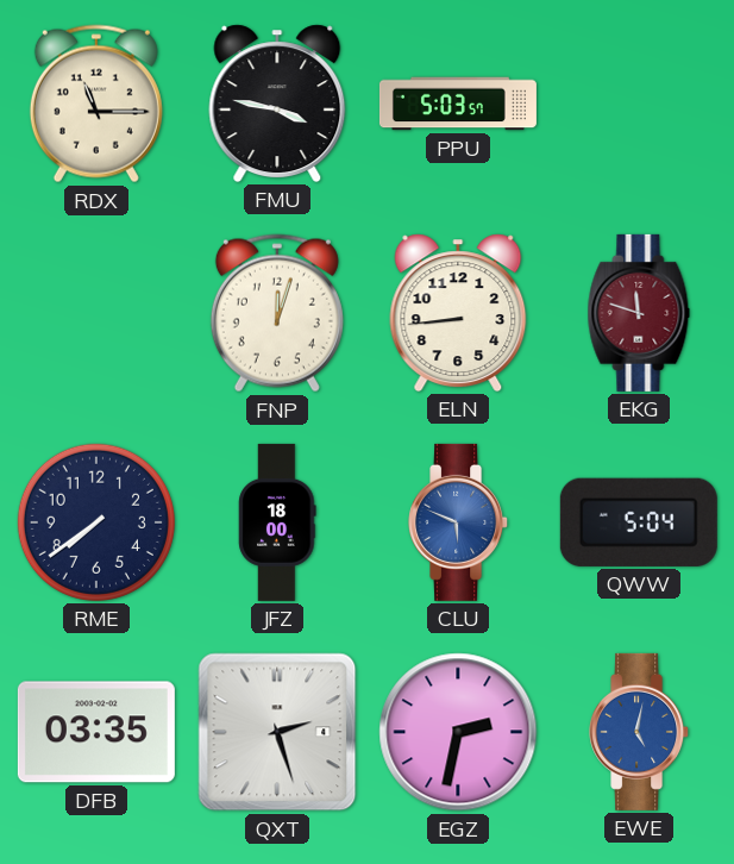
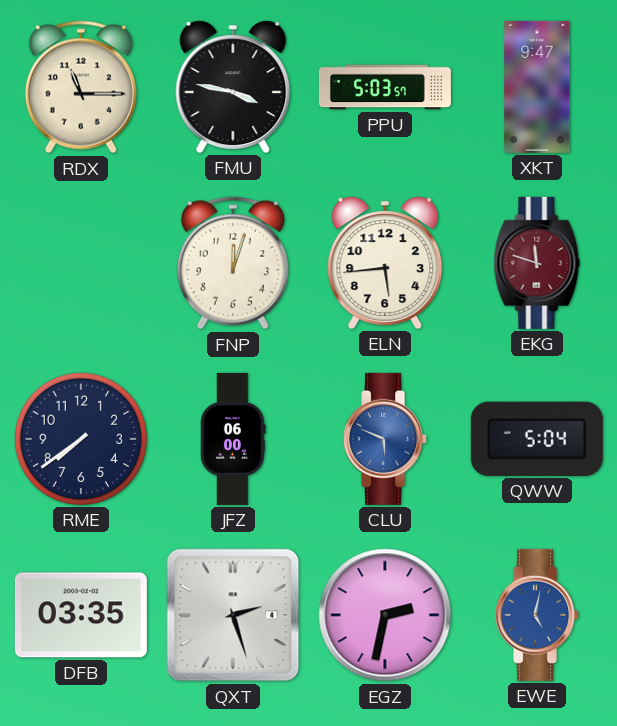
XKT: none -> 9:47 (537, 87)
ELN: 8:44 -> 5:44 (385, 263)
JFZ: 18:00 -> 06:00 (233, 439)
